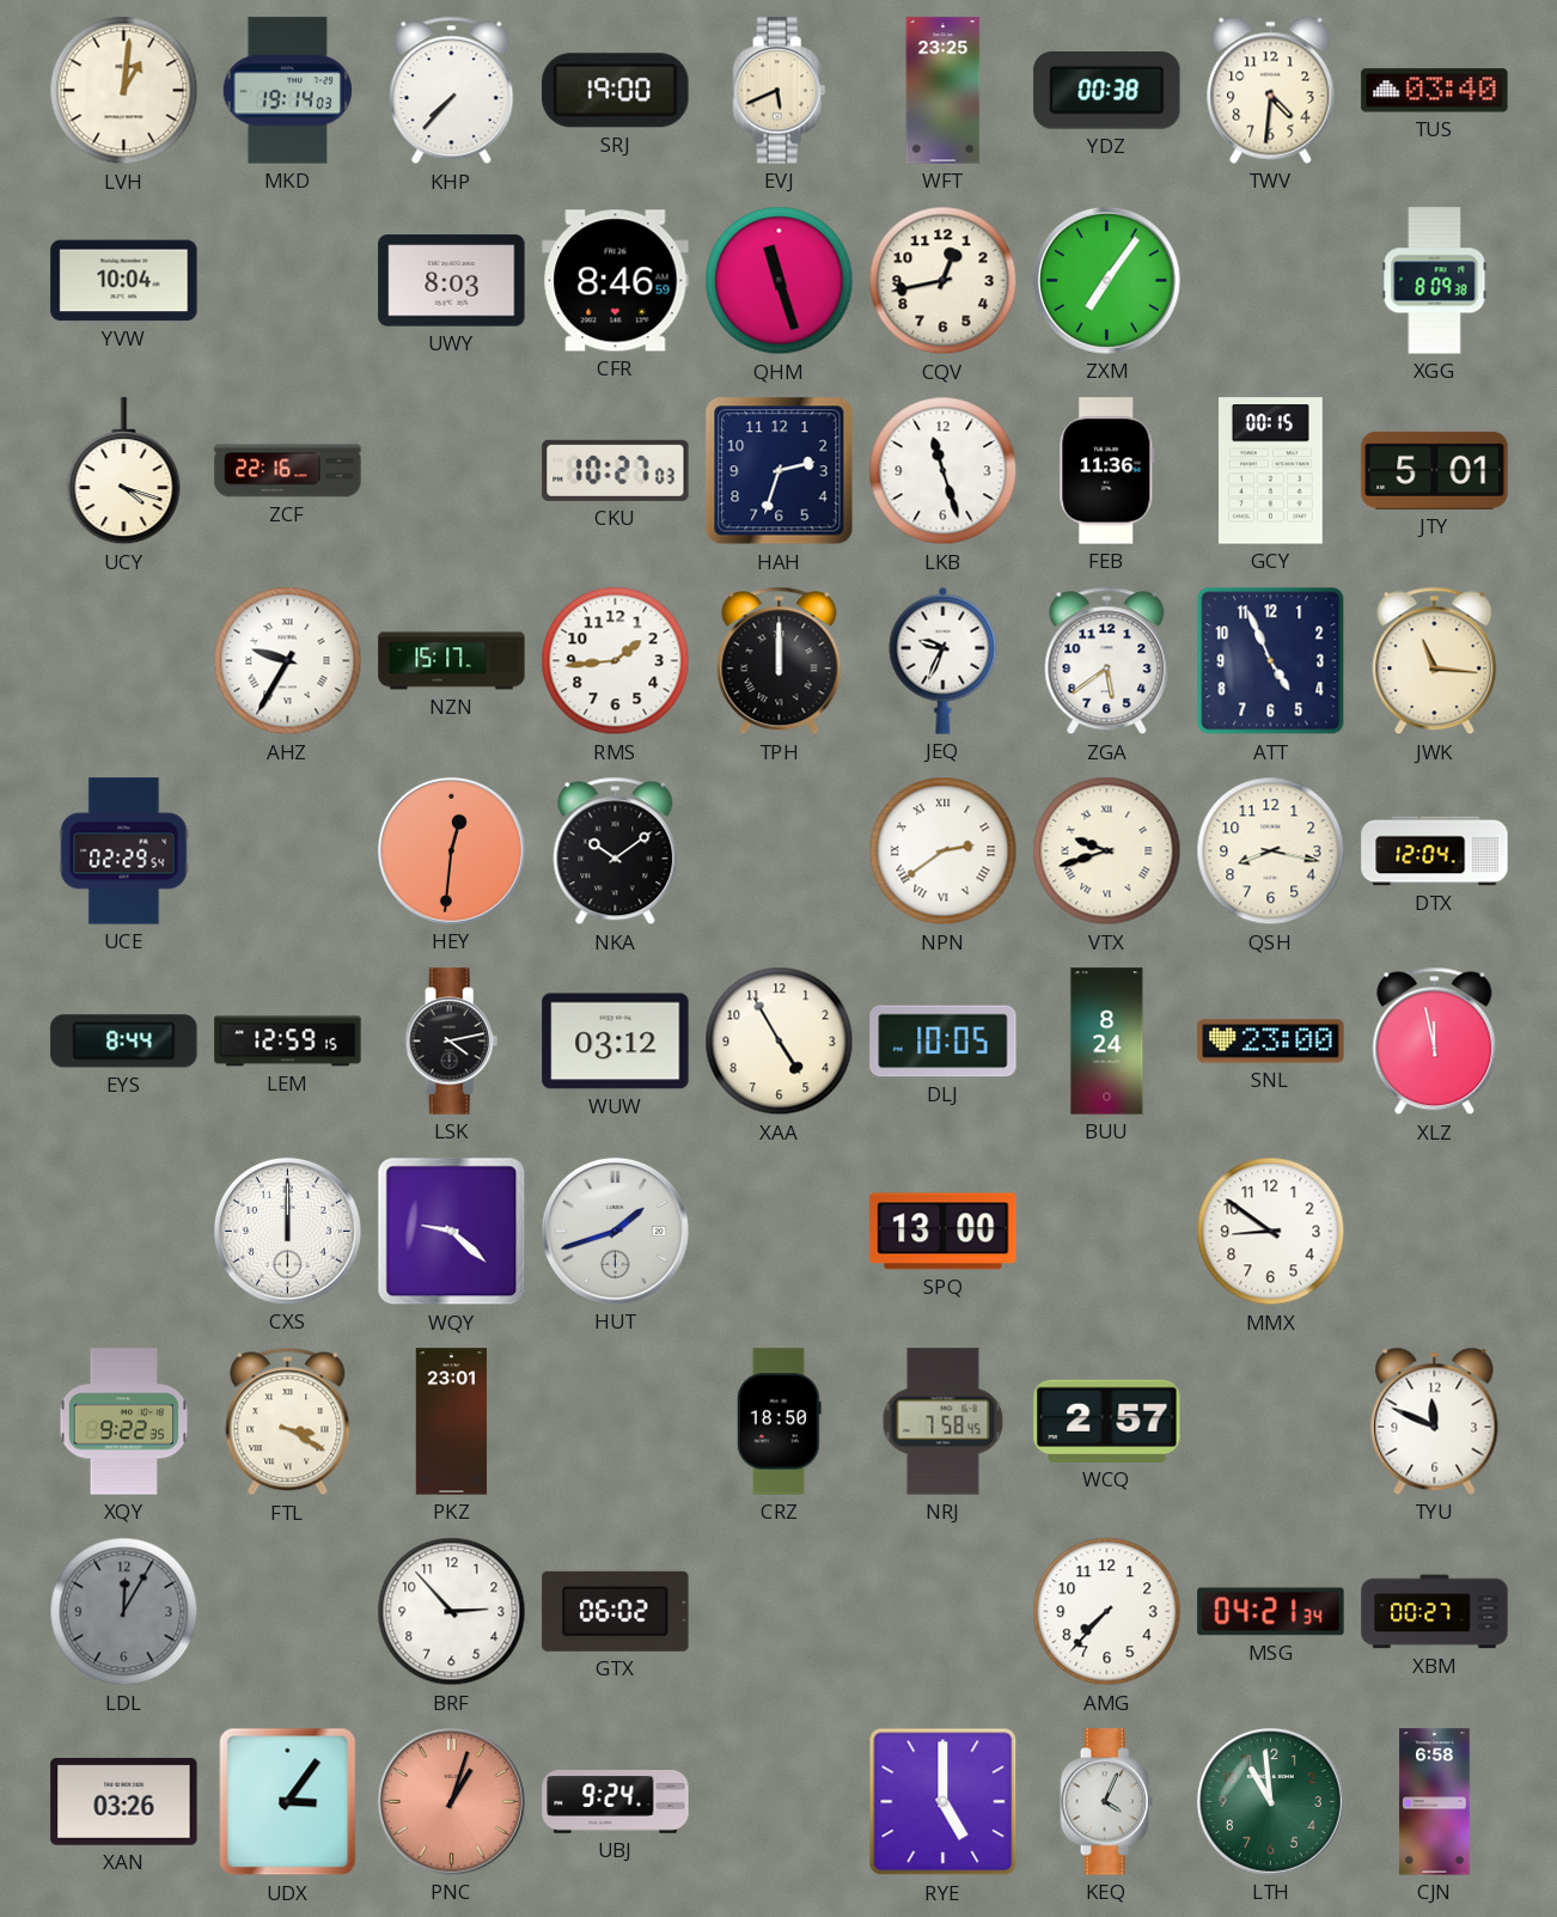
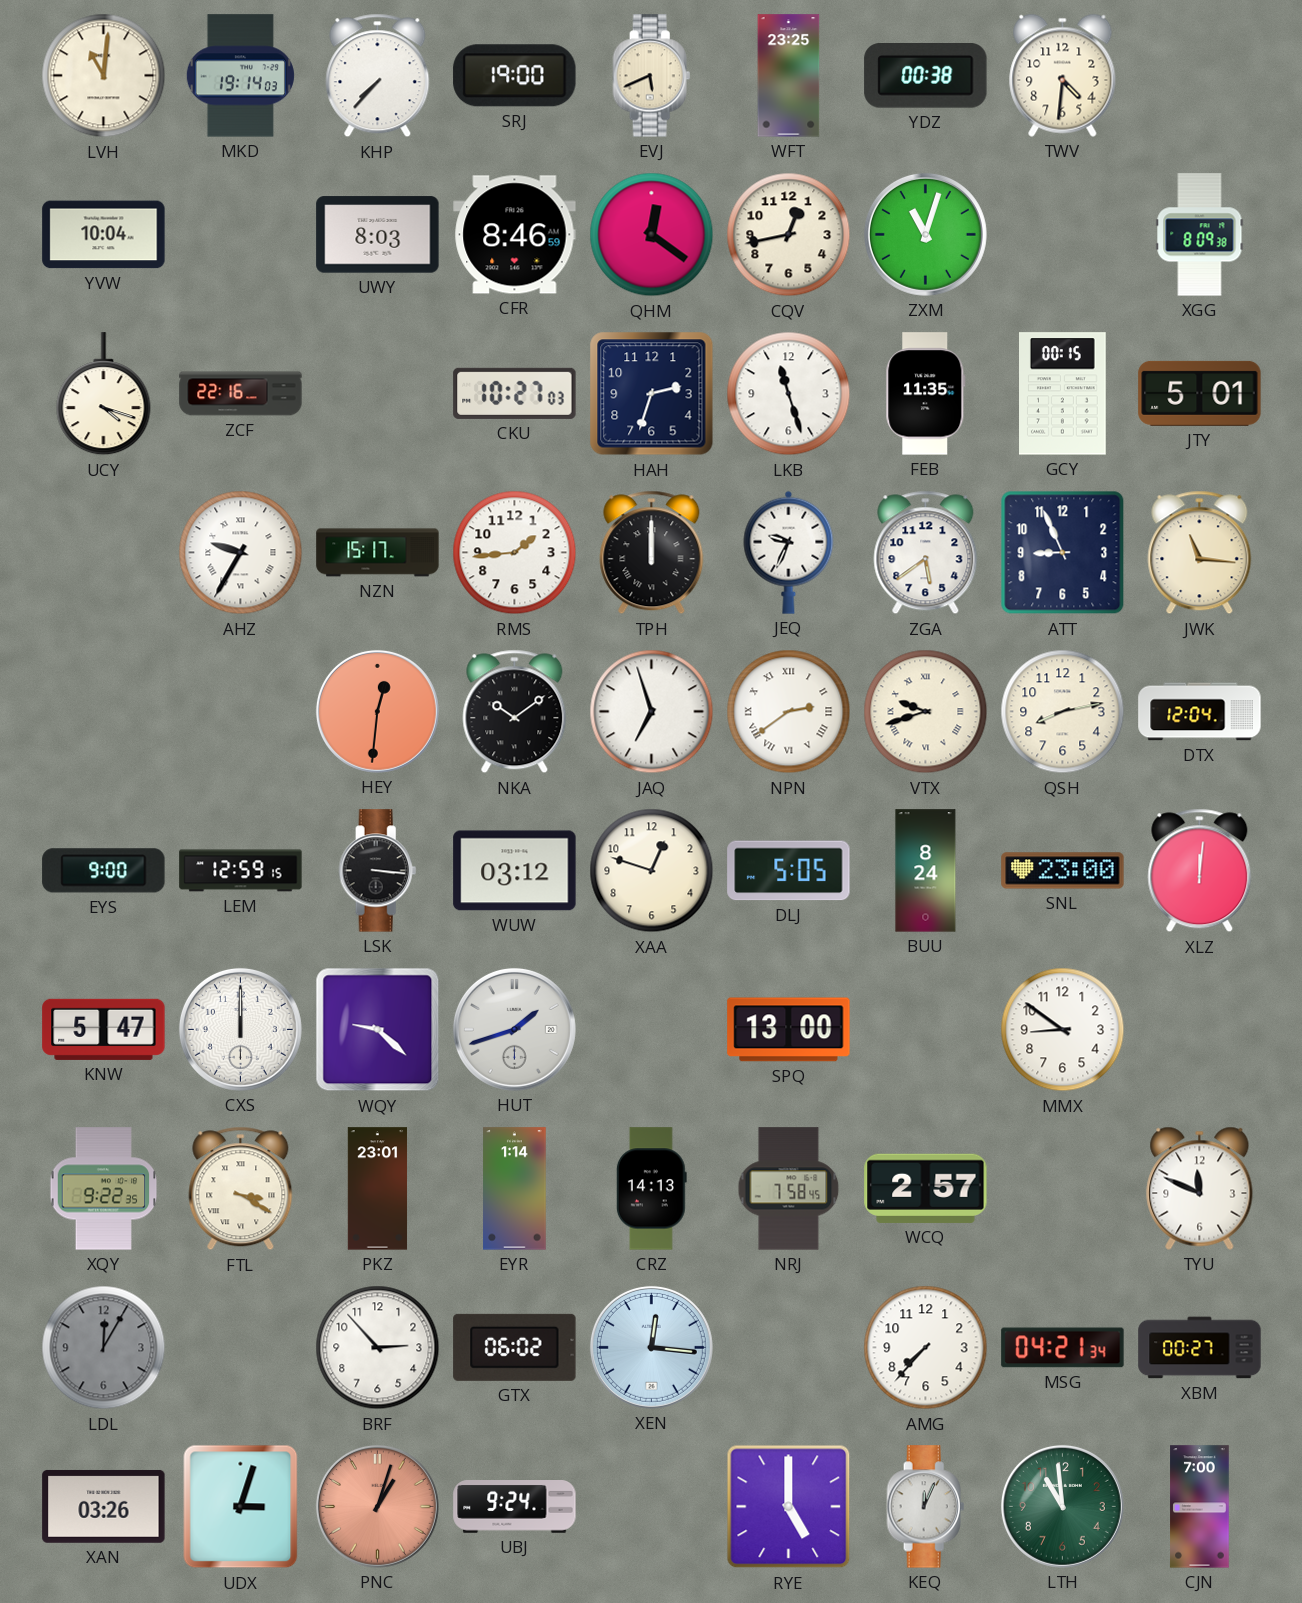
LVH: 1:01 -> 11:01 (104, 76)
TUS: 03:40 -> none (1435, 91)
QHM: 11:27 -> 12:21 (652, 235)
ZXM: 7:06 -> 11:03 (925, 234)
FEB: 11:36 -> 11:35 (926, 394)
ATT: 4:56 -> 8:56 (1063, 553)
UCE: 02:29 -> none (124, 851)
JAQ: none -> 6:57 (652, 712)
QSH: 8:17 -> 8:13 (1063, 712)
EYS: 8:44 -> 9:00 (104, 871)
LSK: 4:13 -> 3:16 (378, 871)
XAA: 4:55 -> 12:48 (652, 871)
DLJ: 10:05 -> 5:05 (789, 871)
XLZ: 11:58 -> 12:01 (1200, 871)
KNW: none -> 5:47 (104, 1029)
EYR: none -> 1:14 (515, 1189)
CRZ: 18:50 -> 14:13 (651, 1189)
XEN: none -> 12:16 (651, 1347)
UDX: 3:06 -> 3:03 (241, 1507)
KEQ: 4:04 -> 12:04 (926, 1507)
CJN: 6:58 -> 7:00 (1200, 1507)
